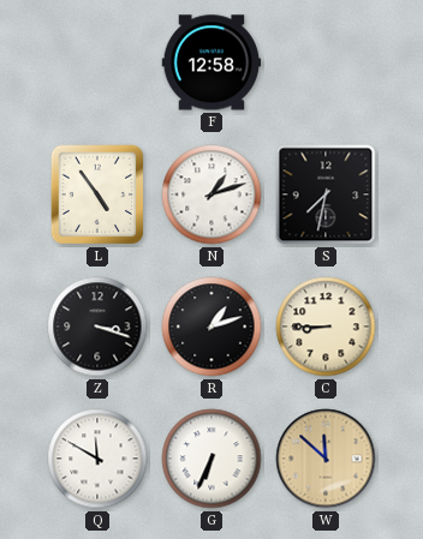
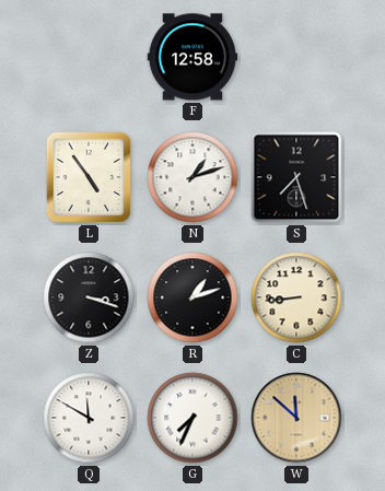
S: 7:32 -> 7:27 (296, 177)
C: 8:45 -> 8:44 (296, 297)
G: 6:34 -> 7:34 (192, 418)
